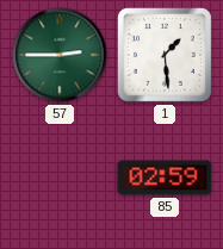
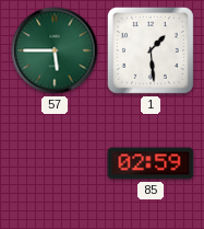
57: 2:45 -> 5:45 (55, 50)
